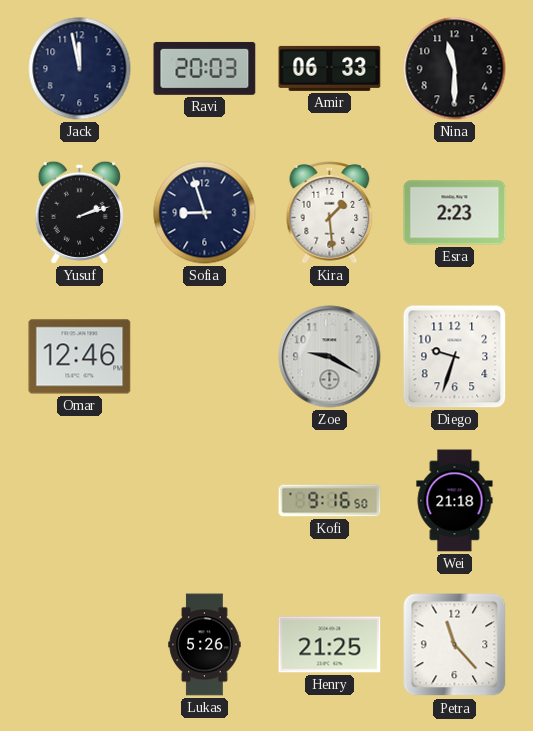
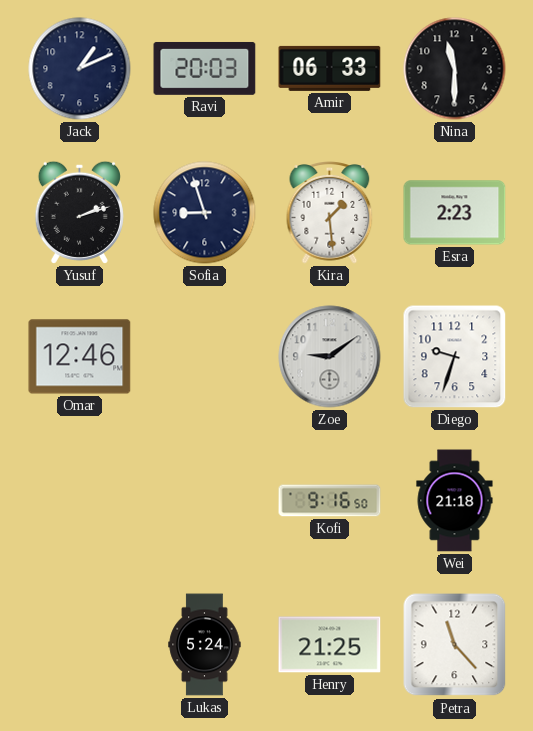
Jack: 11:58 -> 1:11 (80, 69)
Zoe: 9:20 -> 9:09 (330, 357)
Lukas: 5:26 -> 5:24 (205, 645)
